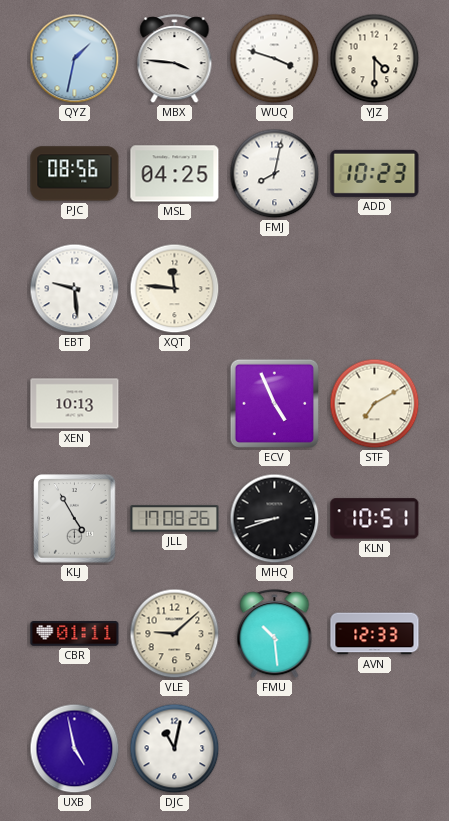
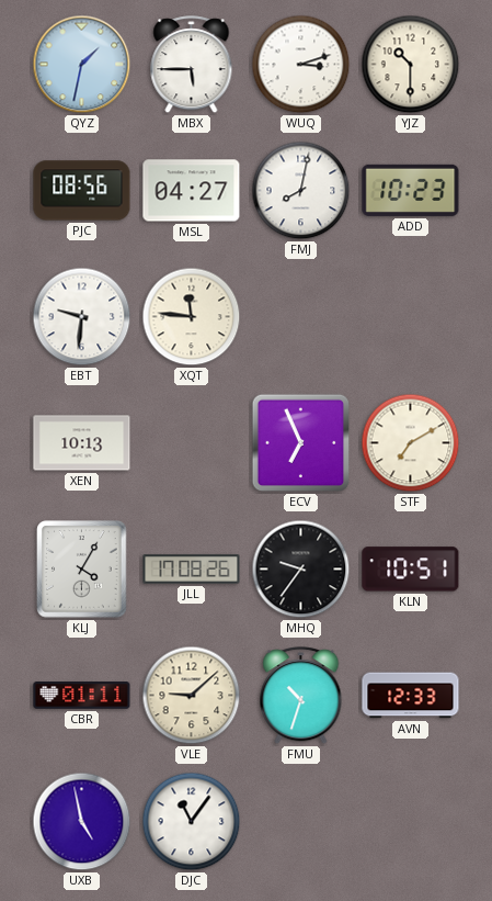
MBX: 3:46 -> 5:45 (192, 65)
WUQ: 3:48 -> 3:12 (301, 65)
YJZ: 4:30 -> 10:30 (411, 65)
MSL: 04:25 -> 04:27 (192, 191)
EBT: 9:29 -> 9:31 (82, 317)
ECV: 4:56 -> 6:56 (301, 443)
KLJ: 4:55 -> 4:05 (82, 570)
MHQ: 8:42 -> 9:36 (301, 570)
FMU: 10:29 -> 10:33 (301, 696)
DJC: 11:02 -> 11:06 (192, 822)
